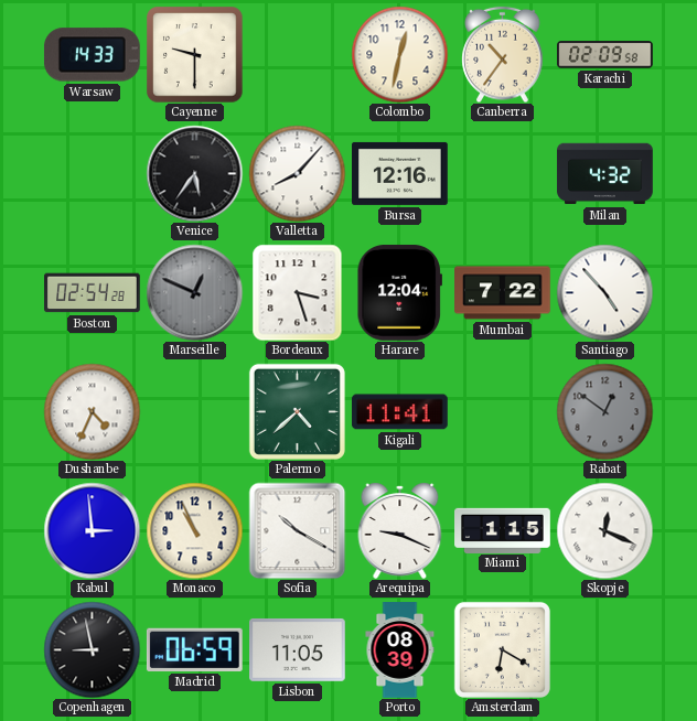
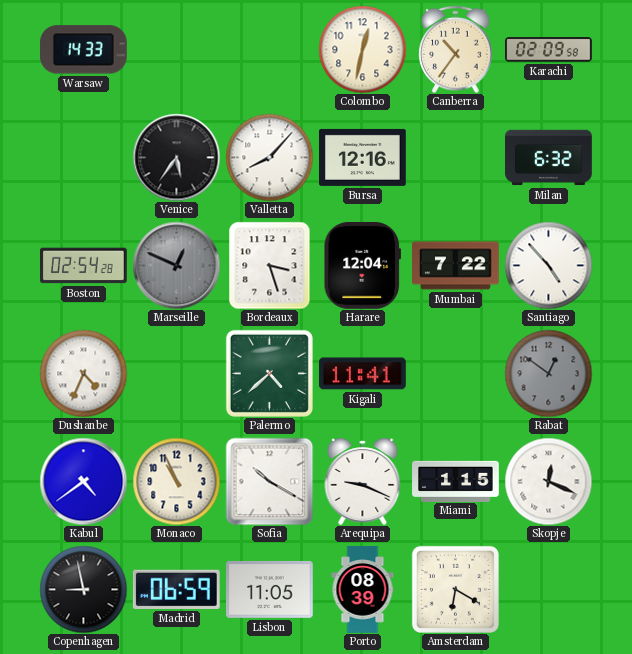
Cayenne: 9:30 -> none (194, 54)
Milan: 4:32 -> 6:32 (549, 158)
Kabul: 2:59 -> 4:39 (83, 481)
